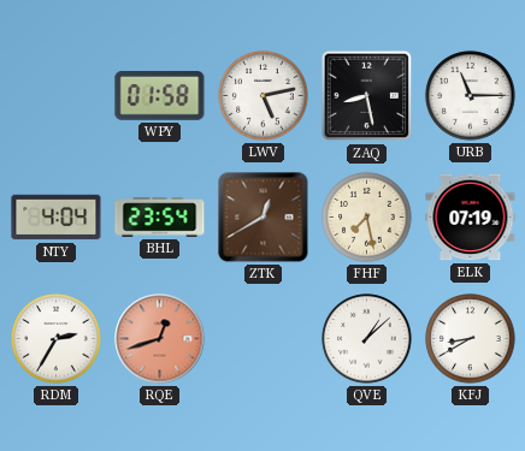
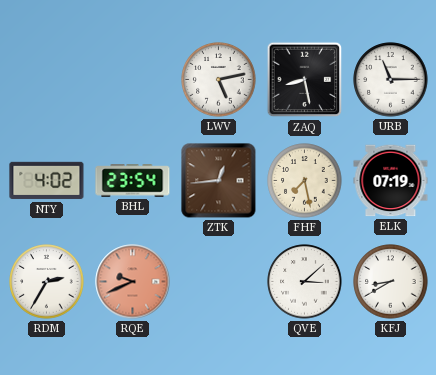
WPY: 01:58 -> none (160, 96)
NTY: 4:04 -> 4:02 (47, 181)
ZTK: 12:40 -> 12:44 (219, 181)
RQE: 12:42 -> 9:41 (133, 282)
QVE: 1:08 -> 3:08 (305, 282)
